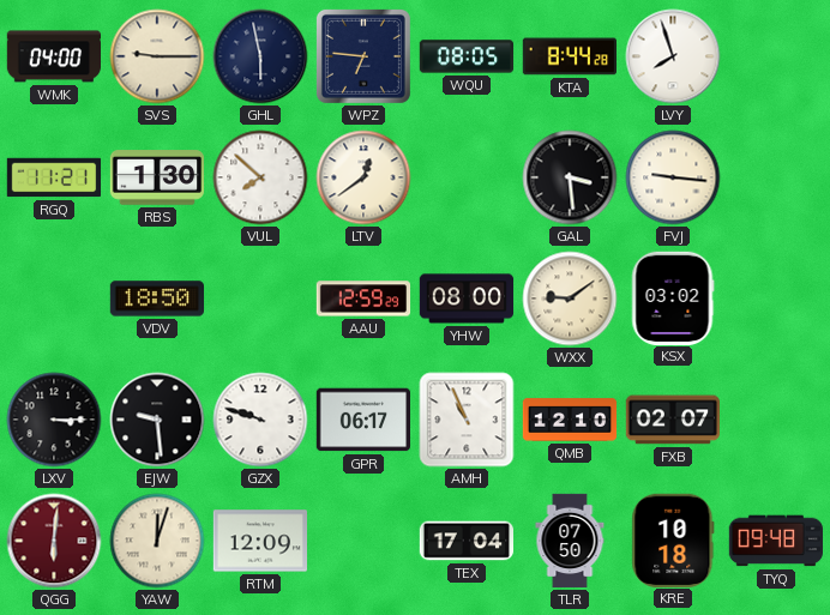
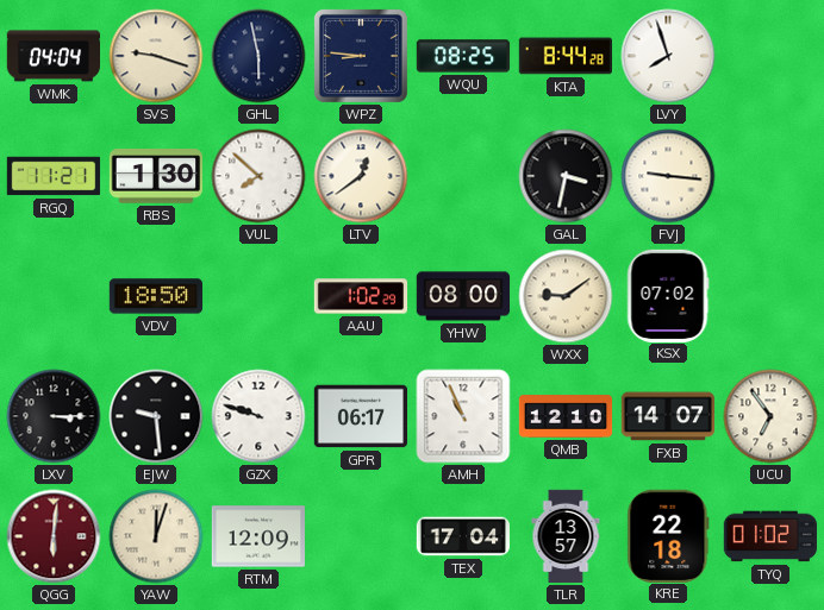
WMK: 04:00 -> 04:04 (52, 56)
SVS: 9:15 -> 9:18 (156, 56)
WPZ: 6:46 -> 8:46 (361, 56)
WQU: 08:05 -> 08:25 (463, 56)
GAL: 3:29 -> 3:32 (566, 176)
AAU: 12:59 -> 1:02 (361, 296)
KSX: 03:02 -> 07:02 (668, 295)
FXB: 02:07 -> 14:07 (667, 416)
UCU: none -> 6:54 (770, 416)
TLR: 07:50 -> 13:57 (566, 536)
KRE: 10:18 -> 22:18 (668, 535)
TYQ: 09:48 -> 01:02 (769, 536)
